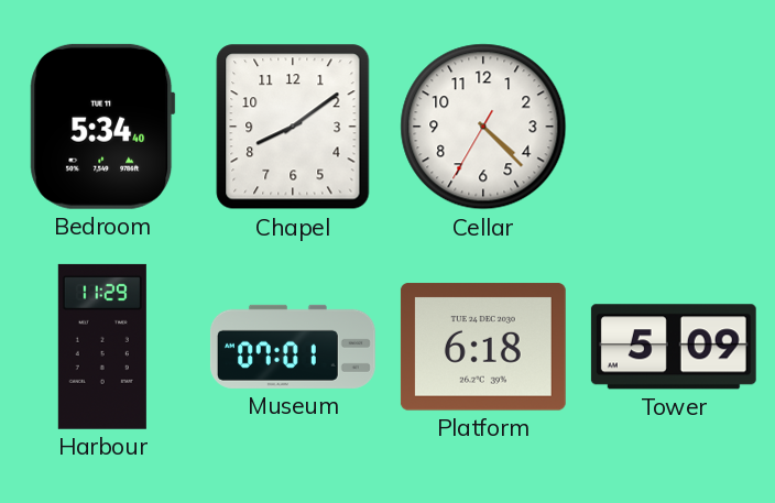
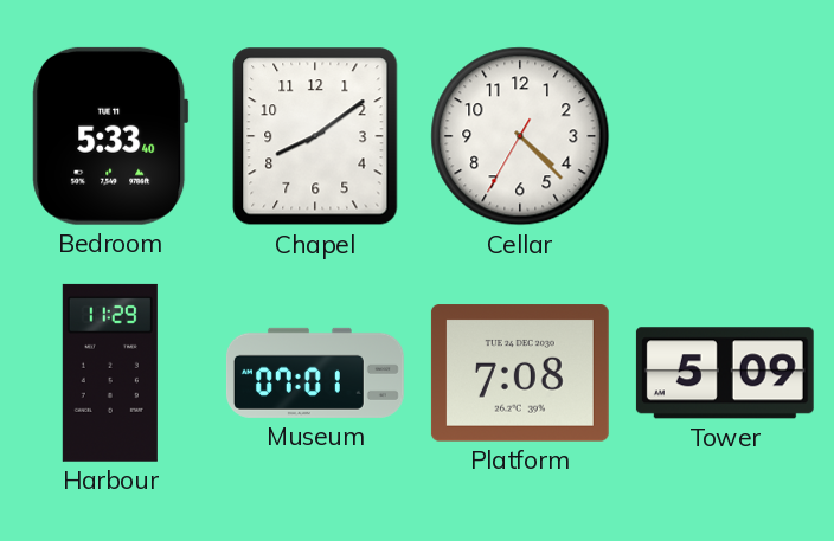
Bedroom: 5:34 -> 5:33 (110, 136)
Platform: 6:18 -> 7:08 (520, 373)
